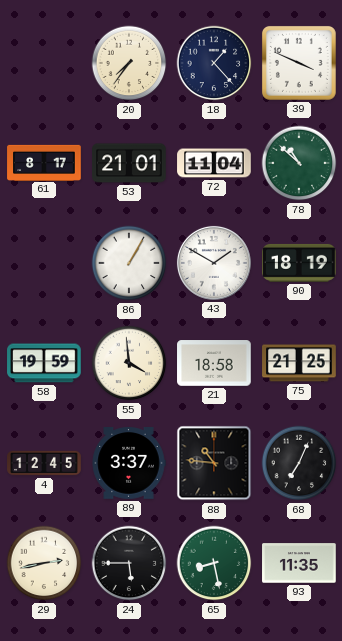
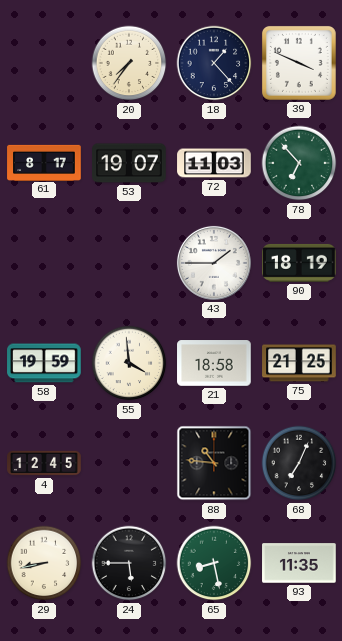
53: 21:01 -> 19:07 (129, 163)
72: 11:04 -> 11:03 (214, 163)
78: 10:52 -> 6:53 (299, 163)
86: 1:05 -> none (129, 263)
43: 1:50 -> 1:45 (214, 263)
89: 3:37 -> none (129, 464)
29: 2:43 -> 8:43 (44, 563)
